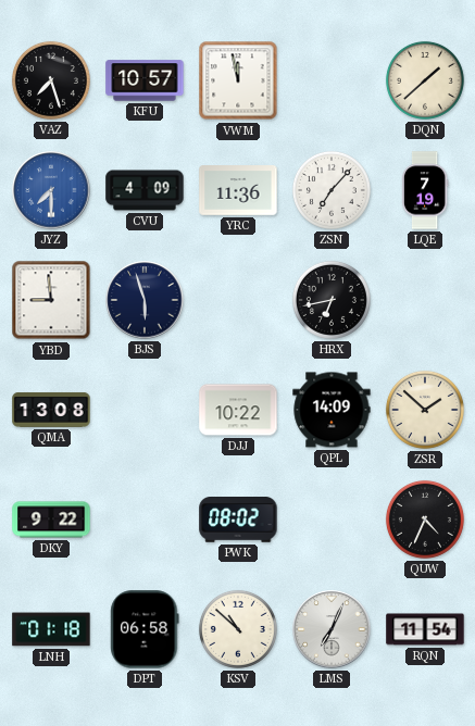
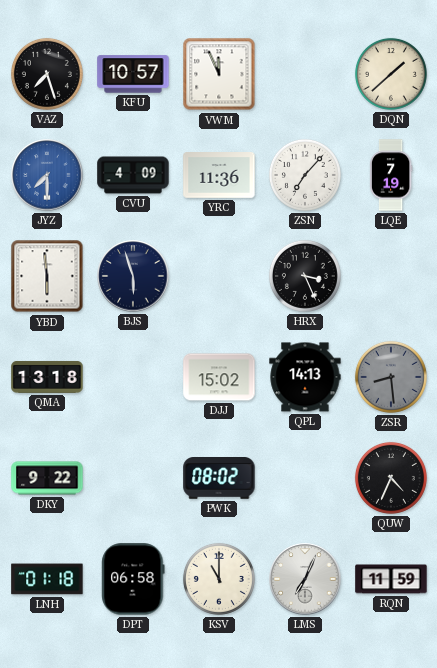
VWM: 11:58 -> 11:56 (219, 74)
YBD: 8:59 -> 5:59 (47, 276)
HRX: 6:43 -> 3:26 (305, 276)
QMA: 13:08 -> 13:18 (47, 377)
DJJ: 10:22 -> 15:02 (219, 377)
QPL: 14:09 -> 14:13 (305, 377)
ZSR: 1:52 -> 8:29 (391, 377)
ZSR dial: cream -> grey (391, 377)
KSV: 10:52 -> 11:00 (219, 579)
RQN: 11:54 -> 11:59 (391, 579)
